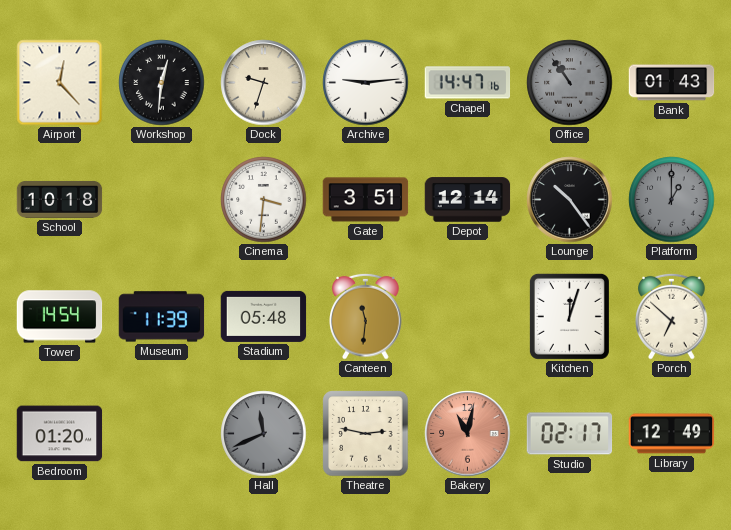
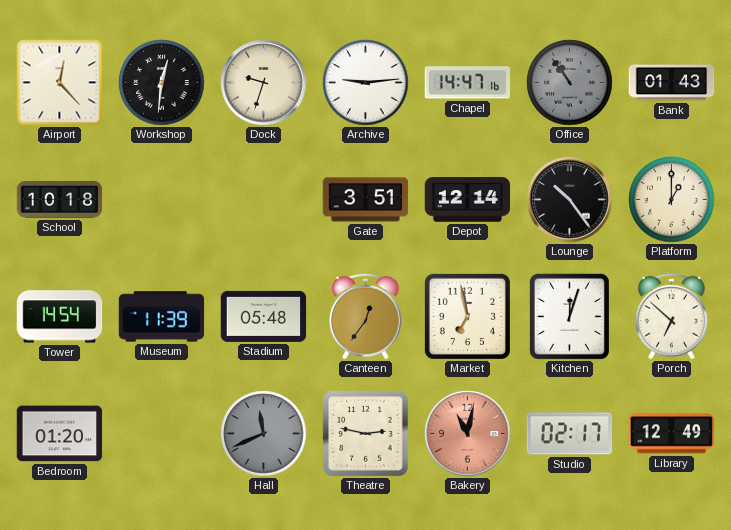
Cinema: 3:31 -> none (264, 200)
Platform dial: grey -> cream (672, 200)
Canteen: 11:31 -> 12:36 (366, 316)
Market: none -> 6:58 (467, 316)
